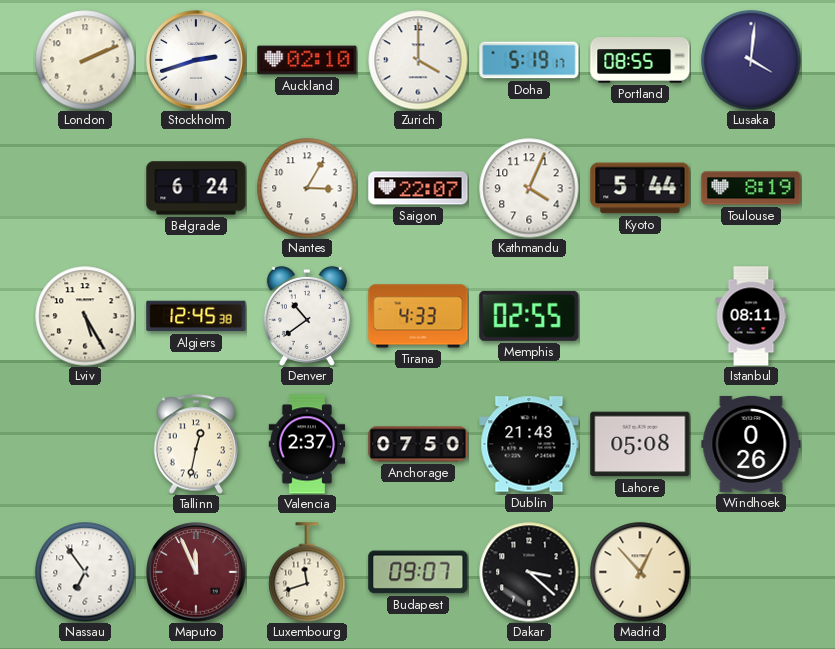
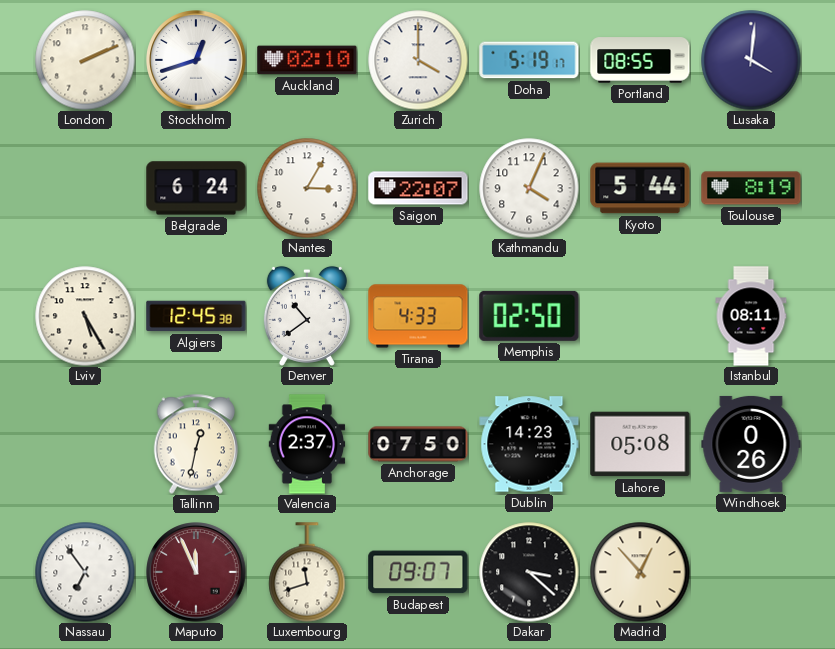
Stockholm: 2:42 -> 12:42 (196, 60)
Memphis: 02:55 -> 02:50 (529, 316)
Dublin: 21:43 -> 14:23 (529, 444)
